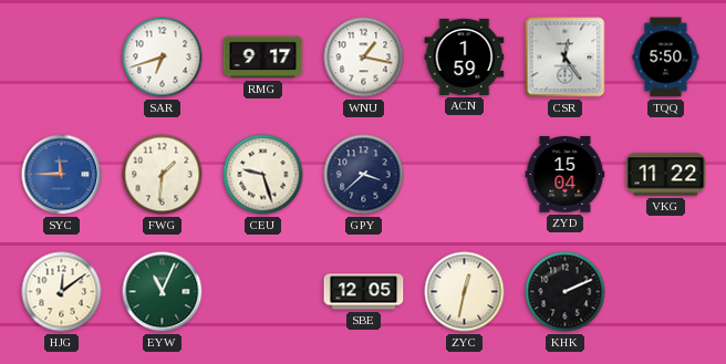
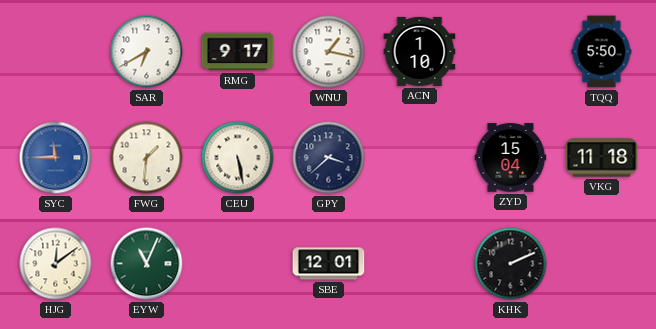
SAR: 6:42 -> 6:40 (147, 52)
ACN: 1:59 -> 1:10 (420, 51)
CSR: 12:24 -> none (566, 58)
CEU: 9:27 -> 5:28 (238, 158)
VKG: 11:22 -> 11:18 (602, 158)
SBE: 12:05 -> 12:01 (329, 264)
ZYC: 12:32 -> none (465, 292)
